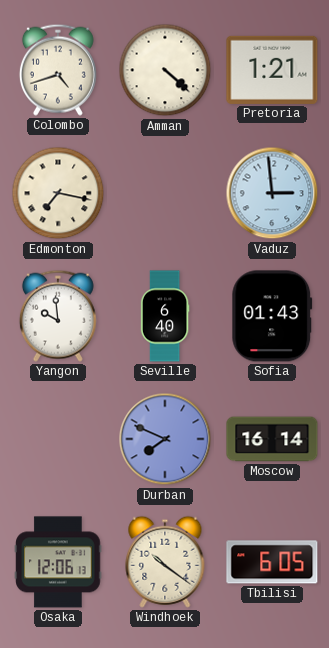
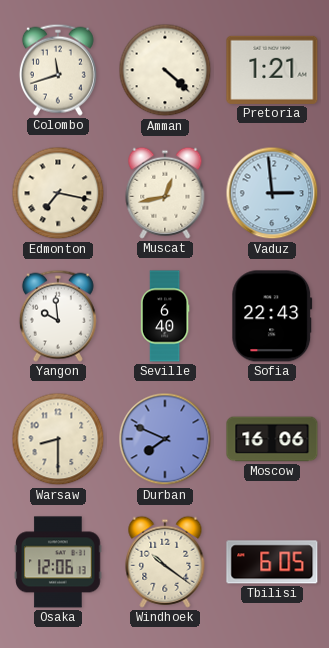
Colombo: 4:42 -> 11:42 (58, 70)
Muscat: none -> 12:43 (165, 193)
Sofia: 01:43 -> 22:43 (272, 316)
Warsaw: none -> 8:30 (58, 439)
Moscow: 16:14 -> 16:06 (272, 439)
